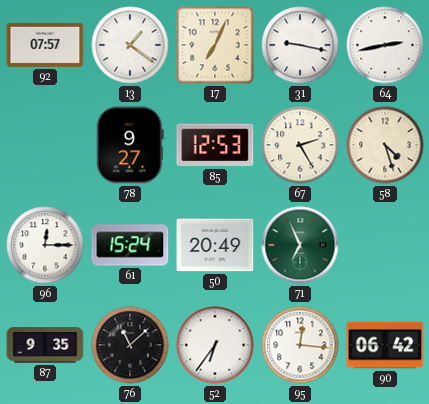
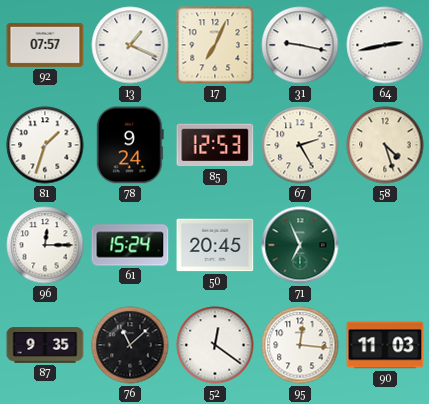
13: 1:21 -> 1:19 (130, 45)
81: none -> 1:33 (45, 145)
78: 9:27 -> 9:24 (130, 145)
50: 20:49 -> 20:45 (215, 245)
52: 6:36 -> 12:21 (215, 345)
90: 06:42 -> 11:03 (385, 345)
